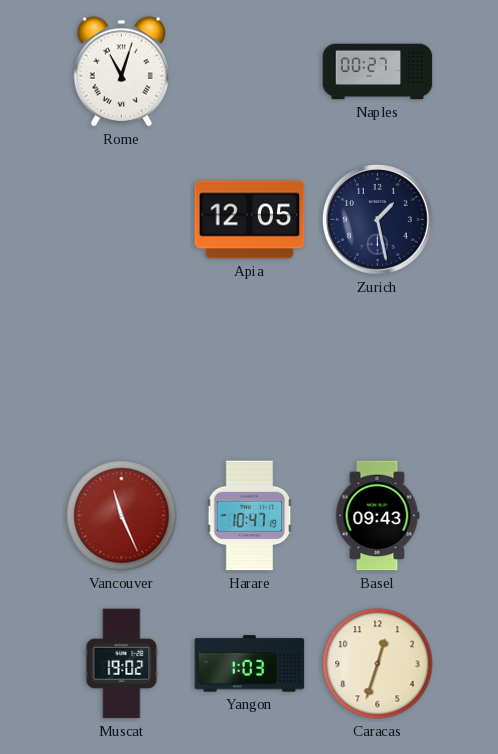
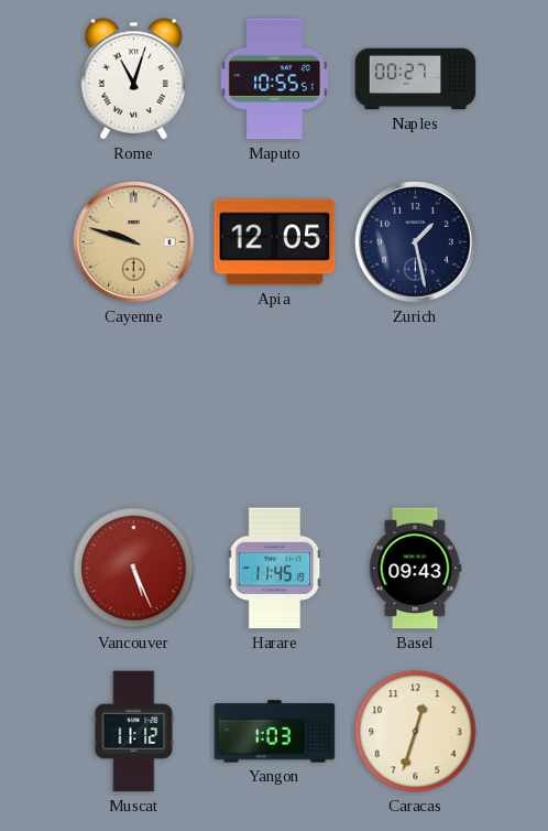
Maputo: none -> 10:55 (274, 79)
Cayenne: none -> 9:48 (134, 242)
Vancouver: 11:26 -> 5:26 (134, 569)
Harare: 10:47 -> 11:45 (275, 569)
Muscat: 19:02 -> 11:12 (134, 732)
